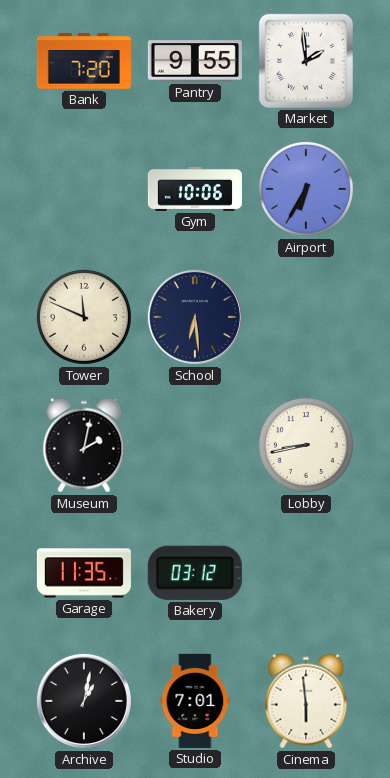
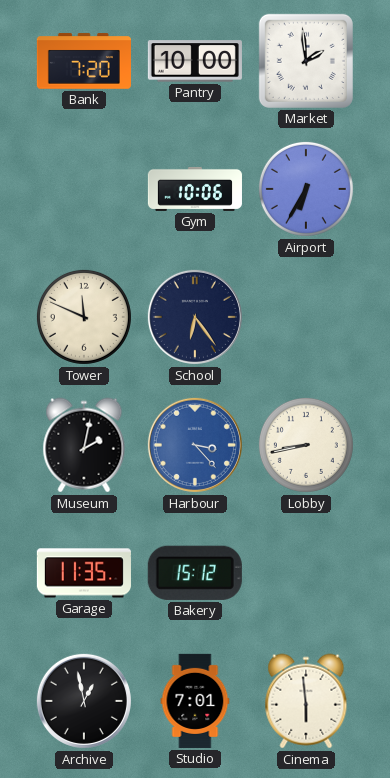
Pantry: 9:55 -> 10:00 (195, 61)
School: 6:29 -> 6:24 (195, 317)
Harbour: none -> 3:23 (195, 445)
Bakery: 03:12 -> 15:12 (195, 573)
Archive: 1:02 -> 12:58 (84, 701)
